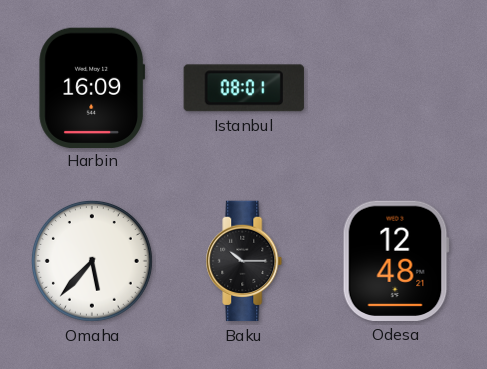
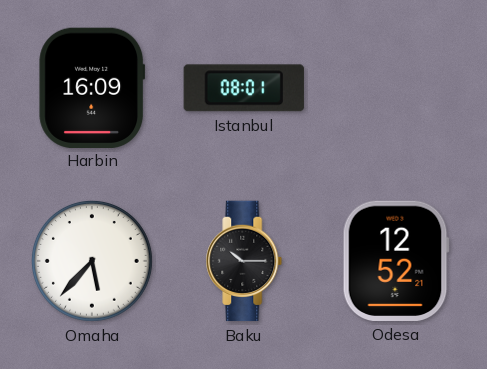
Odesa: 12:48 -> 12:52 (396, 261)
